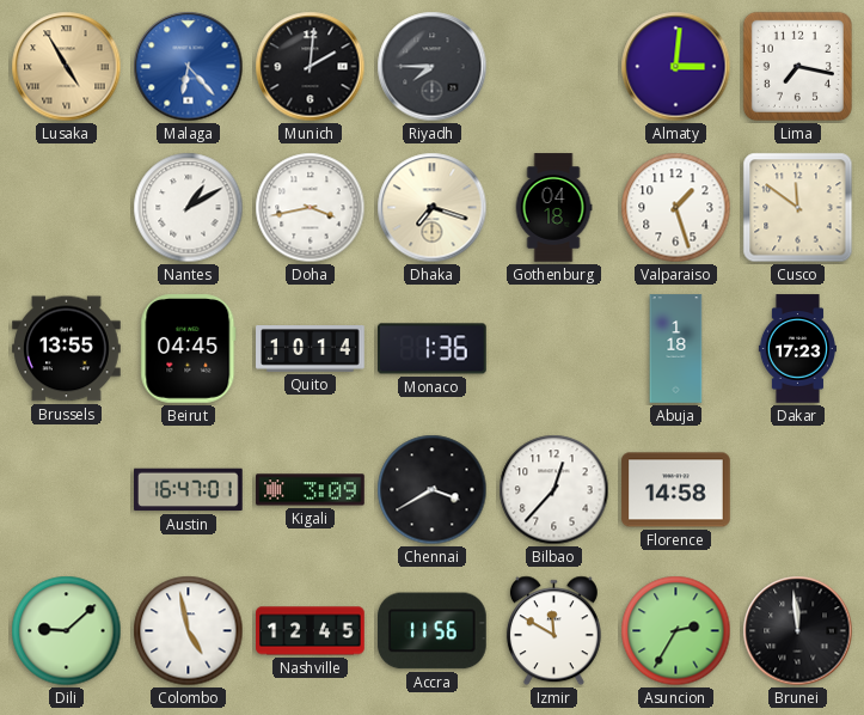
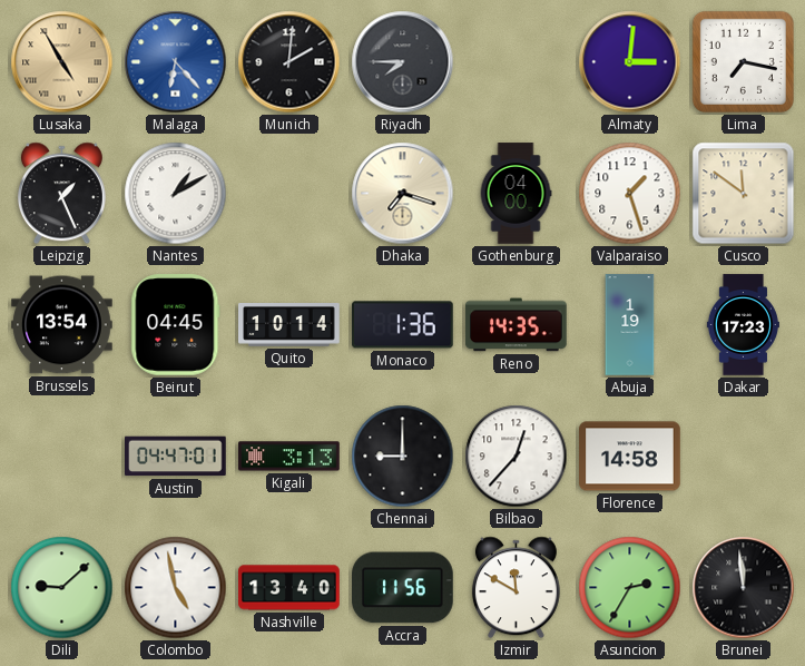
Leipzig: none -> 1:26 (61, 194)
Doha: 3:43 -> none (311, 208)
Gothenburg: 04:18 -> 04:00 (516, 194)
Brussels: 13:55 -> 13:54 (62, 325)
Reno: none -> 14:35 (517, 325)
Abuja: 1:18 -> 1:19 (630, 325)
Austin: 16:47 -> 04:47 (176, 457)
Kigali: 3:09 -> 3:13 (289, 457)
Chennai: 3:40 -> 9:00 (403, 457)
Nashville: 12:45 -> 13:40 (289, 588)
